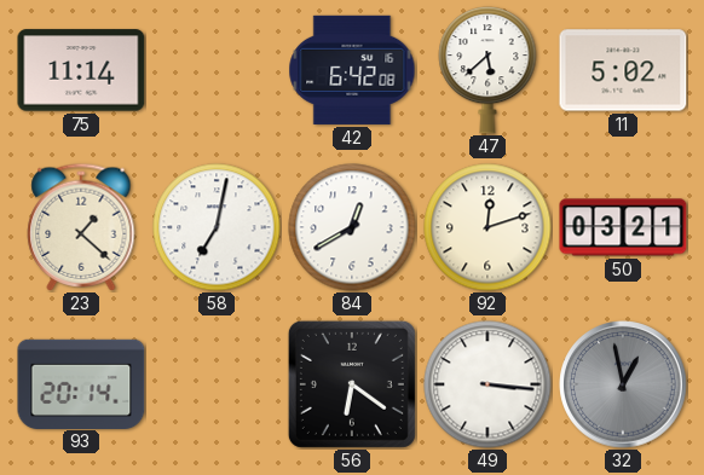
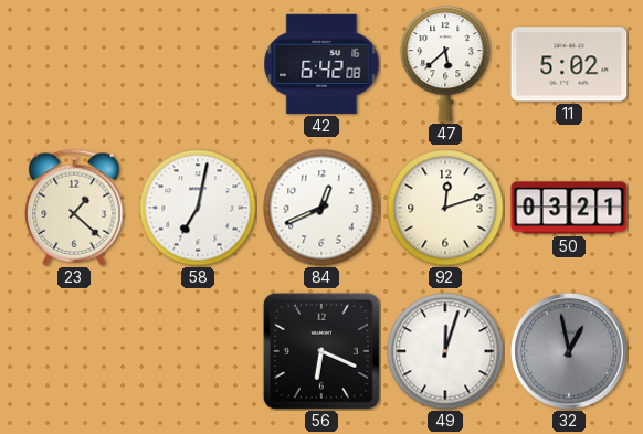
75: 11:14 -> none (81, 70)
84: 12:40 -> 12:41 (321, 208)
93: 20:14 -> none (81, 383)
56: 6:21 -> 6:19 (321, 351)
49: 3:16 -> 12:03 (445, 351)
